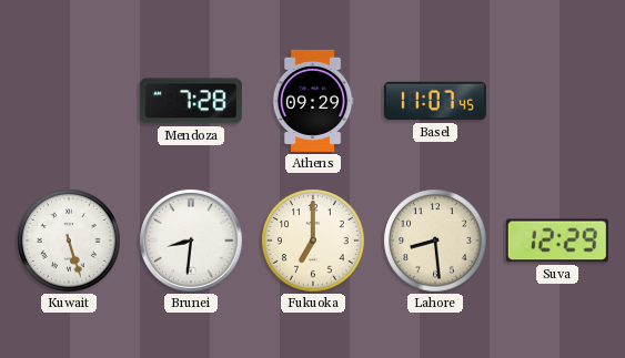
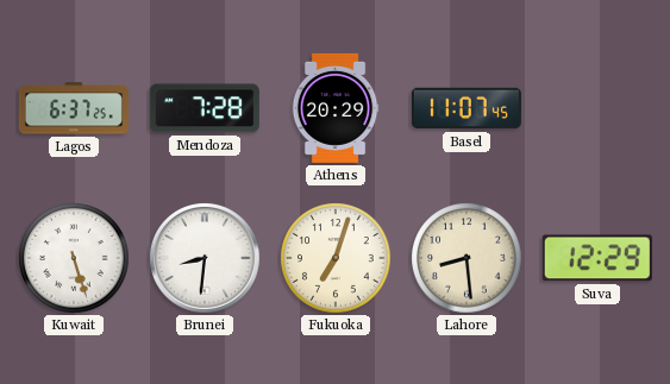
Lagos: none -> 6:37 (74, 108)
Athens: 09:29 -> 20:29 (336, 108)
Fukuoka: 7:00 -> 7:03 (336, 258)
